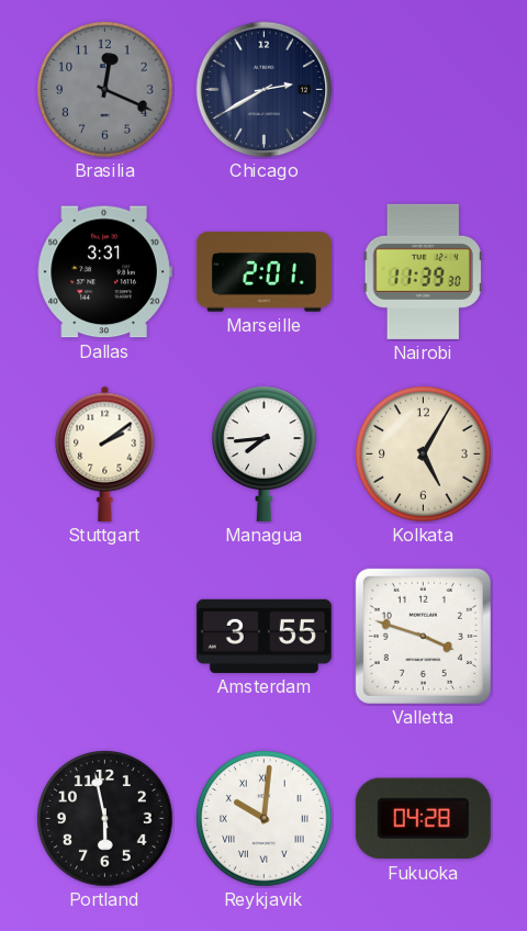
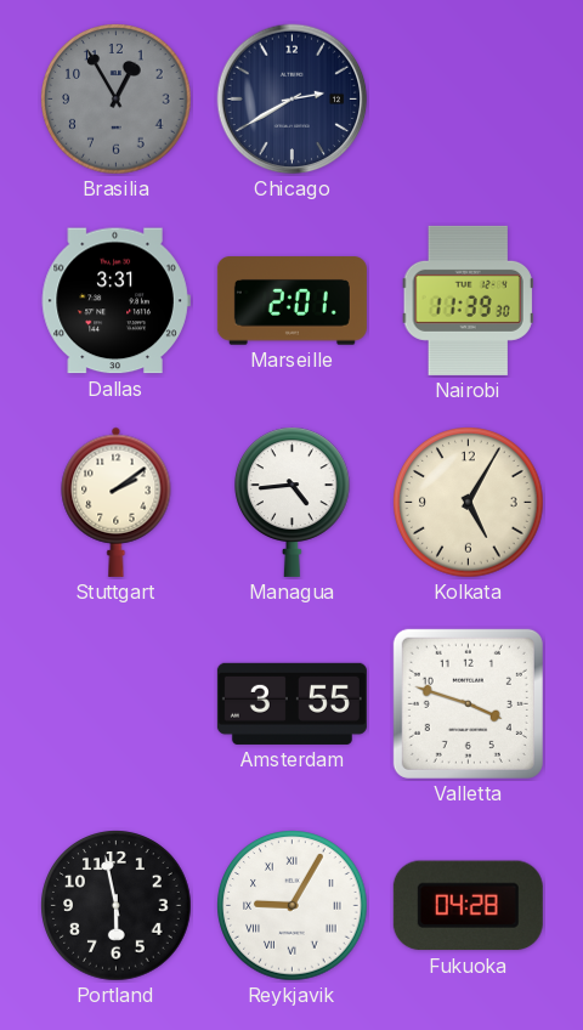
Brasilia: 12:19 -> 12:55 (117, 100)
Managua: 7:44 -> 4:44 (293, 502)
Reykjavik: 10:01 -> 9:05 (293, 906)
